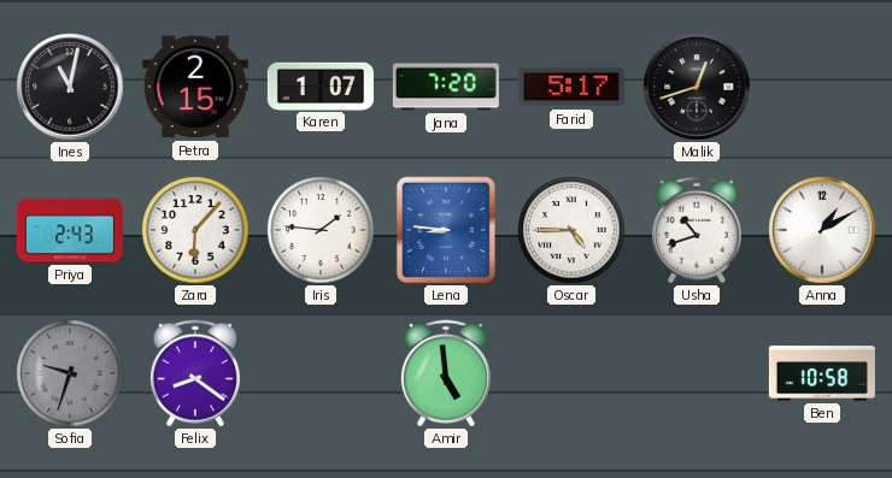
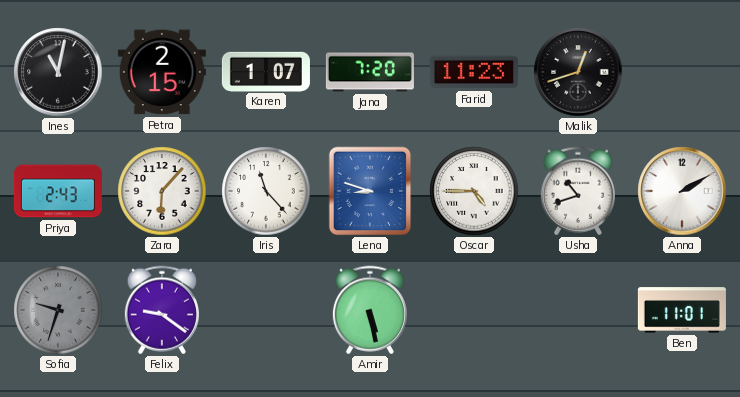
Farid: 5:17 -> 11:23 (474, 72)
Iris: 1:46 -> 11:23 (266, 191)
Lena: 8:46 -> 8:48 (370, 191)
Anna: 1:10 -> 2:10 (682, 191)
Felix: 8:21 -> 9:21 (162, 310)
Amir: 4:59 -> 5:28 (370, 310)
Ben: 10:58 -> 11:01 (682, 310)
